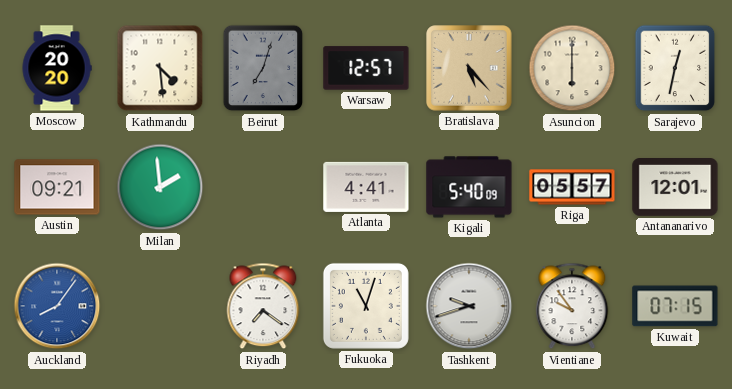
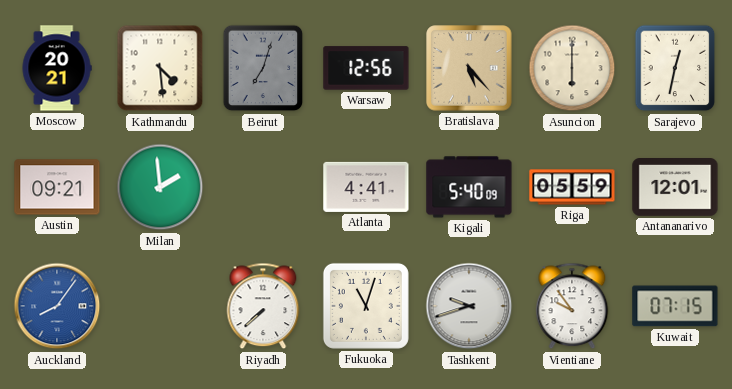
Moscow: 20:20 -> 20:21 (57, 68)
Warsaw: 12:57 -> 12:56 (366, 68)
Riga: 05:57 -> 05:59 (572, 187)
Riyadh: 7:21 -> 7:38 (263, 306)
